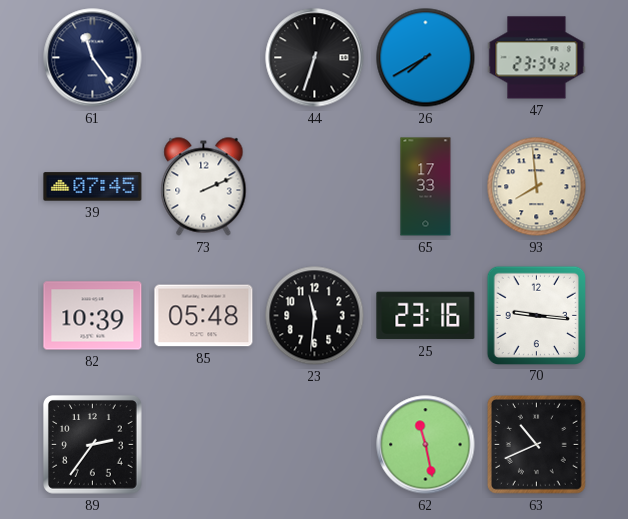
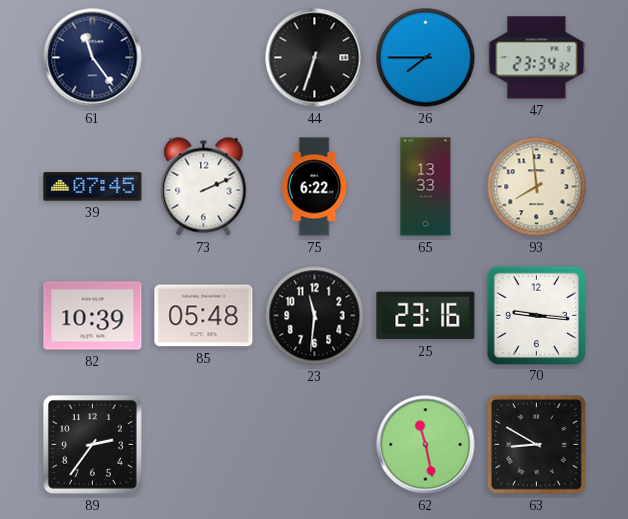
26: 7:40 -> 7:45 (426, 58)
75: none -> 6:22 (314, 187)
65: 17:33 -> 13:33 (426, 187)
63: 10:41 -> 8:50 (537, 445)
